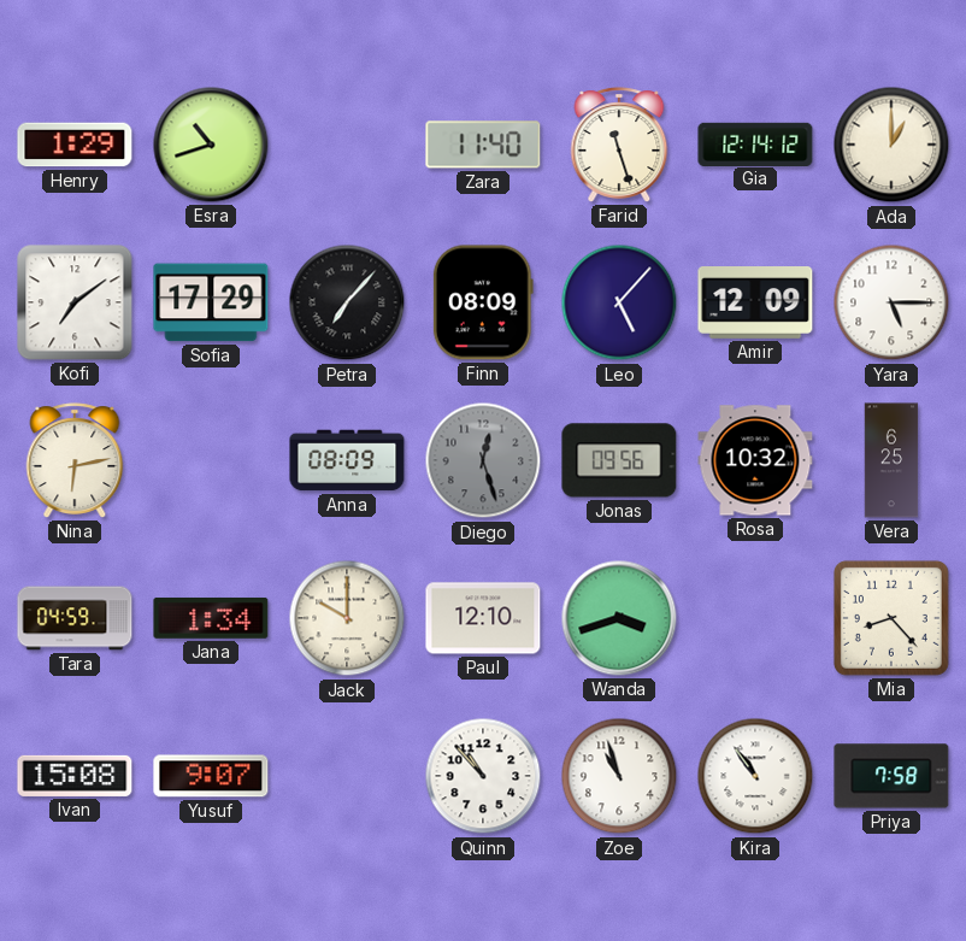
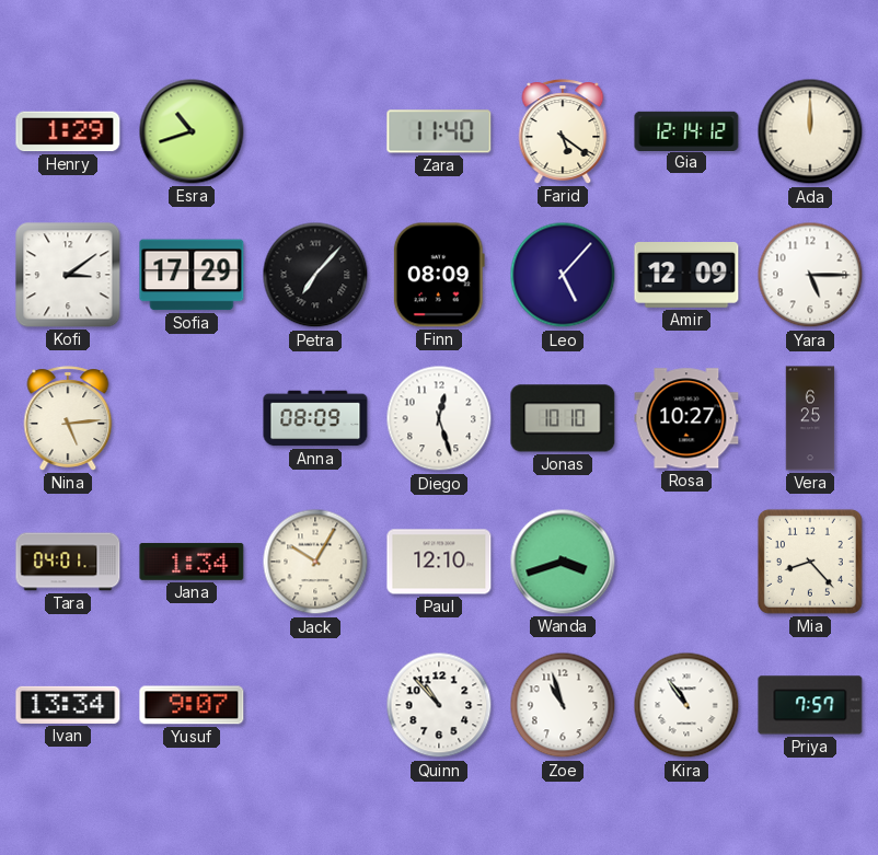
Farid: 11:27 -> 5:21 (563, 131)
Ada: 1:00 -> 12:00 (810, 131)
Kofi: 7:09 -> 3:09 (68, 275)
Nina: 6:13 -> 5:14 (68, 418)
Diego dial: grey -> white (439, 418)
Jonas: 09:56 -> 10:10 (563, 418)
Rosa: 10:32 -> 10:27 (686, 418)
Tara: 04:59 -> 04:01 (68, 562)
Jack: 10:00 -> 10:05 (315, 562)
Ivan: 15:08 -> 13:34 (68, 705)
Priya: 7:58 -> 7:57 (810, 705)
